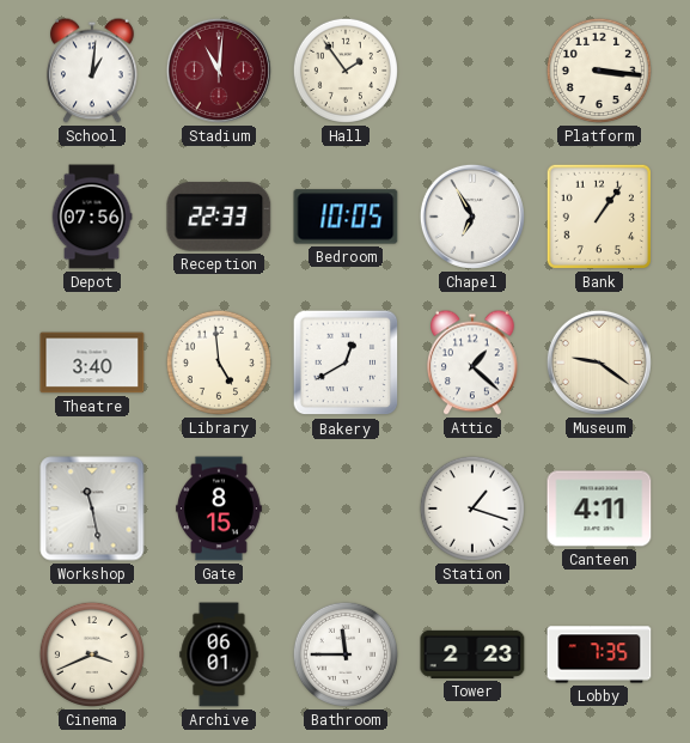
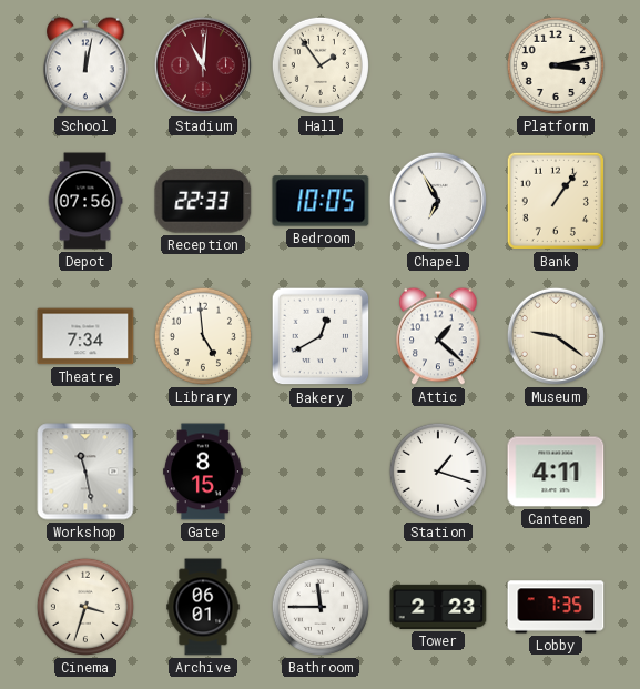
School: 1:01 -> 12:02 (85, 65)
Platform: 3:16 -> 3:13 (556, 65)
Theatre: 3:40 -> 7:34 (85, 336)
Cinema: 3:41 -> 3:33 (85, 607)
